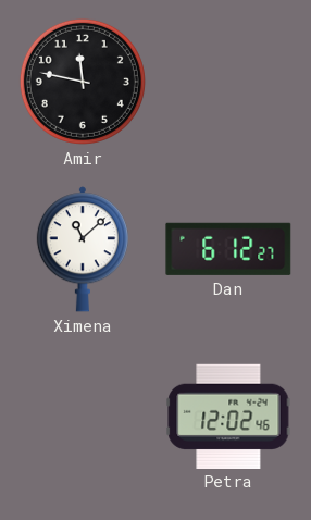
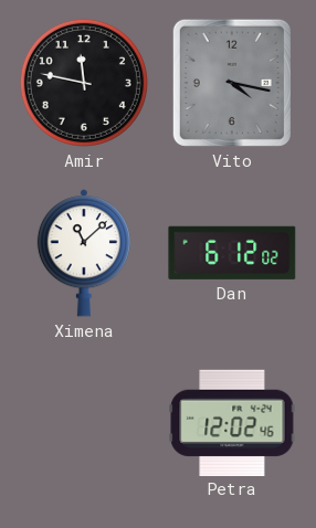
Vito: none -> 4:17 (232, 83)
Dan: 6:12:27 -> 6:12:02 (232, 253)
